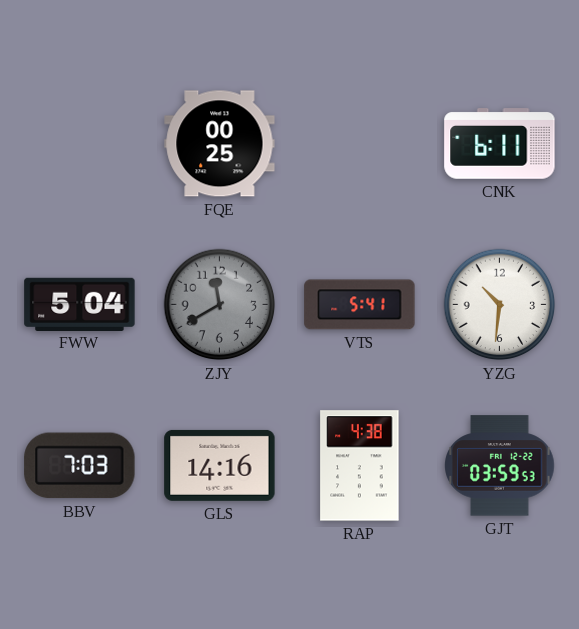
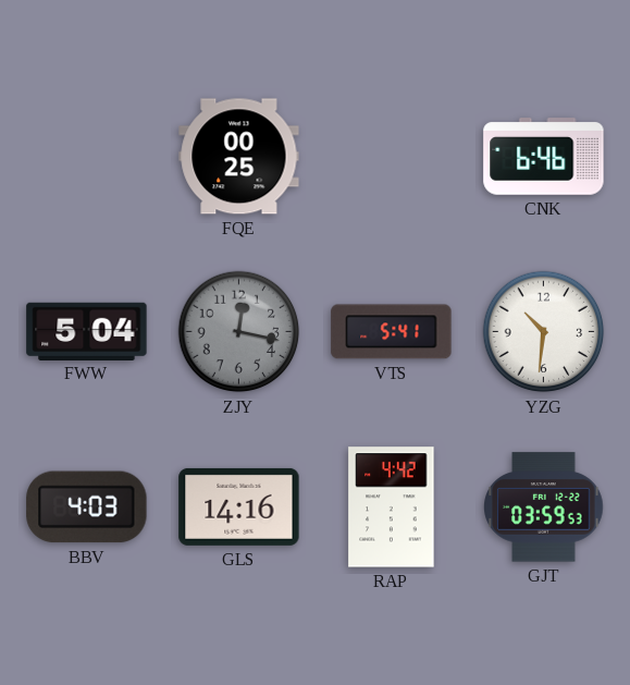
CNK: 6:11 -> 6:46 (544, 157)
ZJY: 11:40 -> 12:17 (239, 332)
BBV: 7:03 -> 4:03 (87, 507)
RAP: 4:38 -> 4:42 (392, 507)
